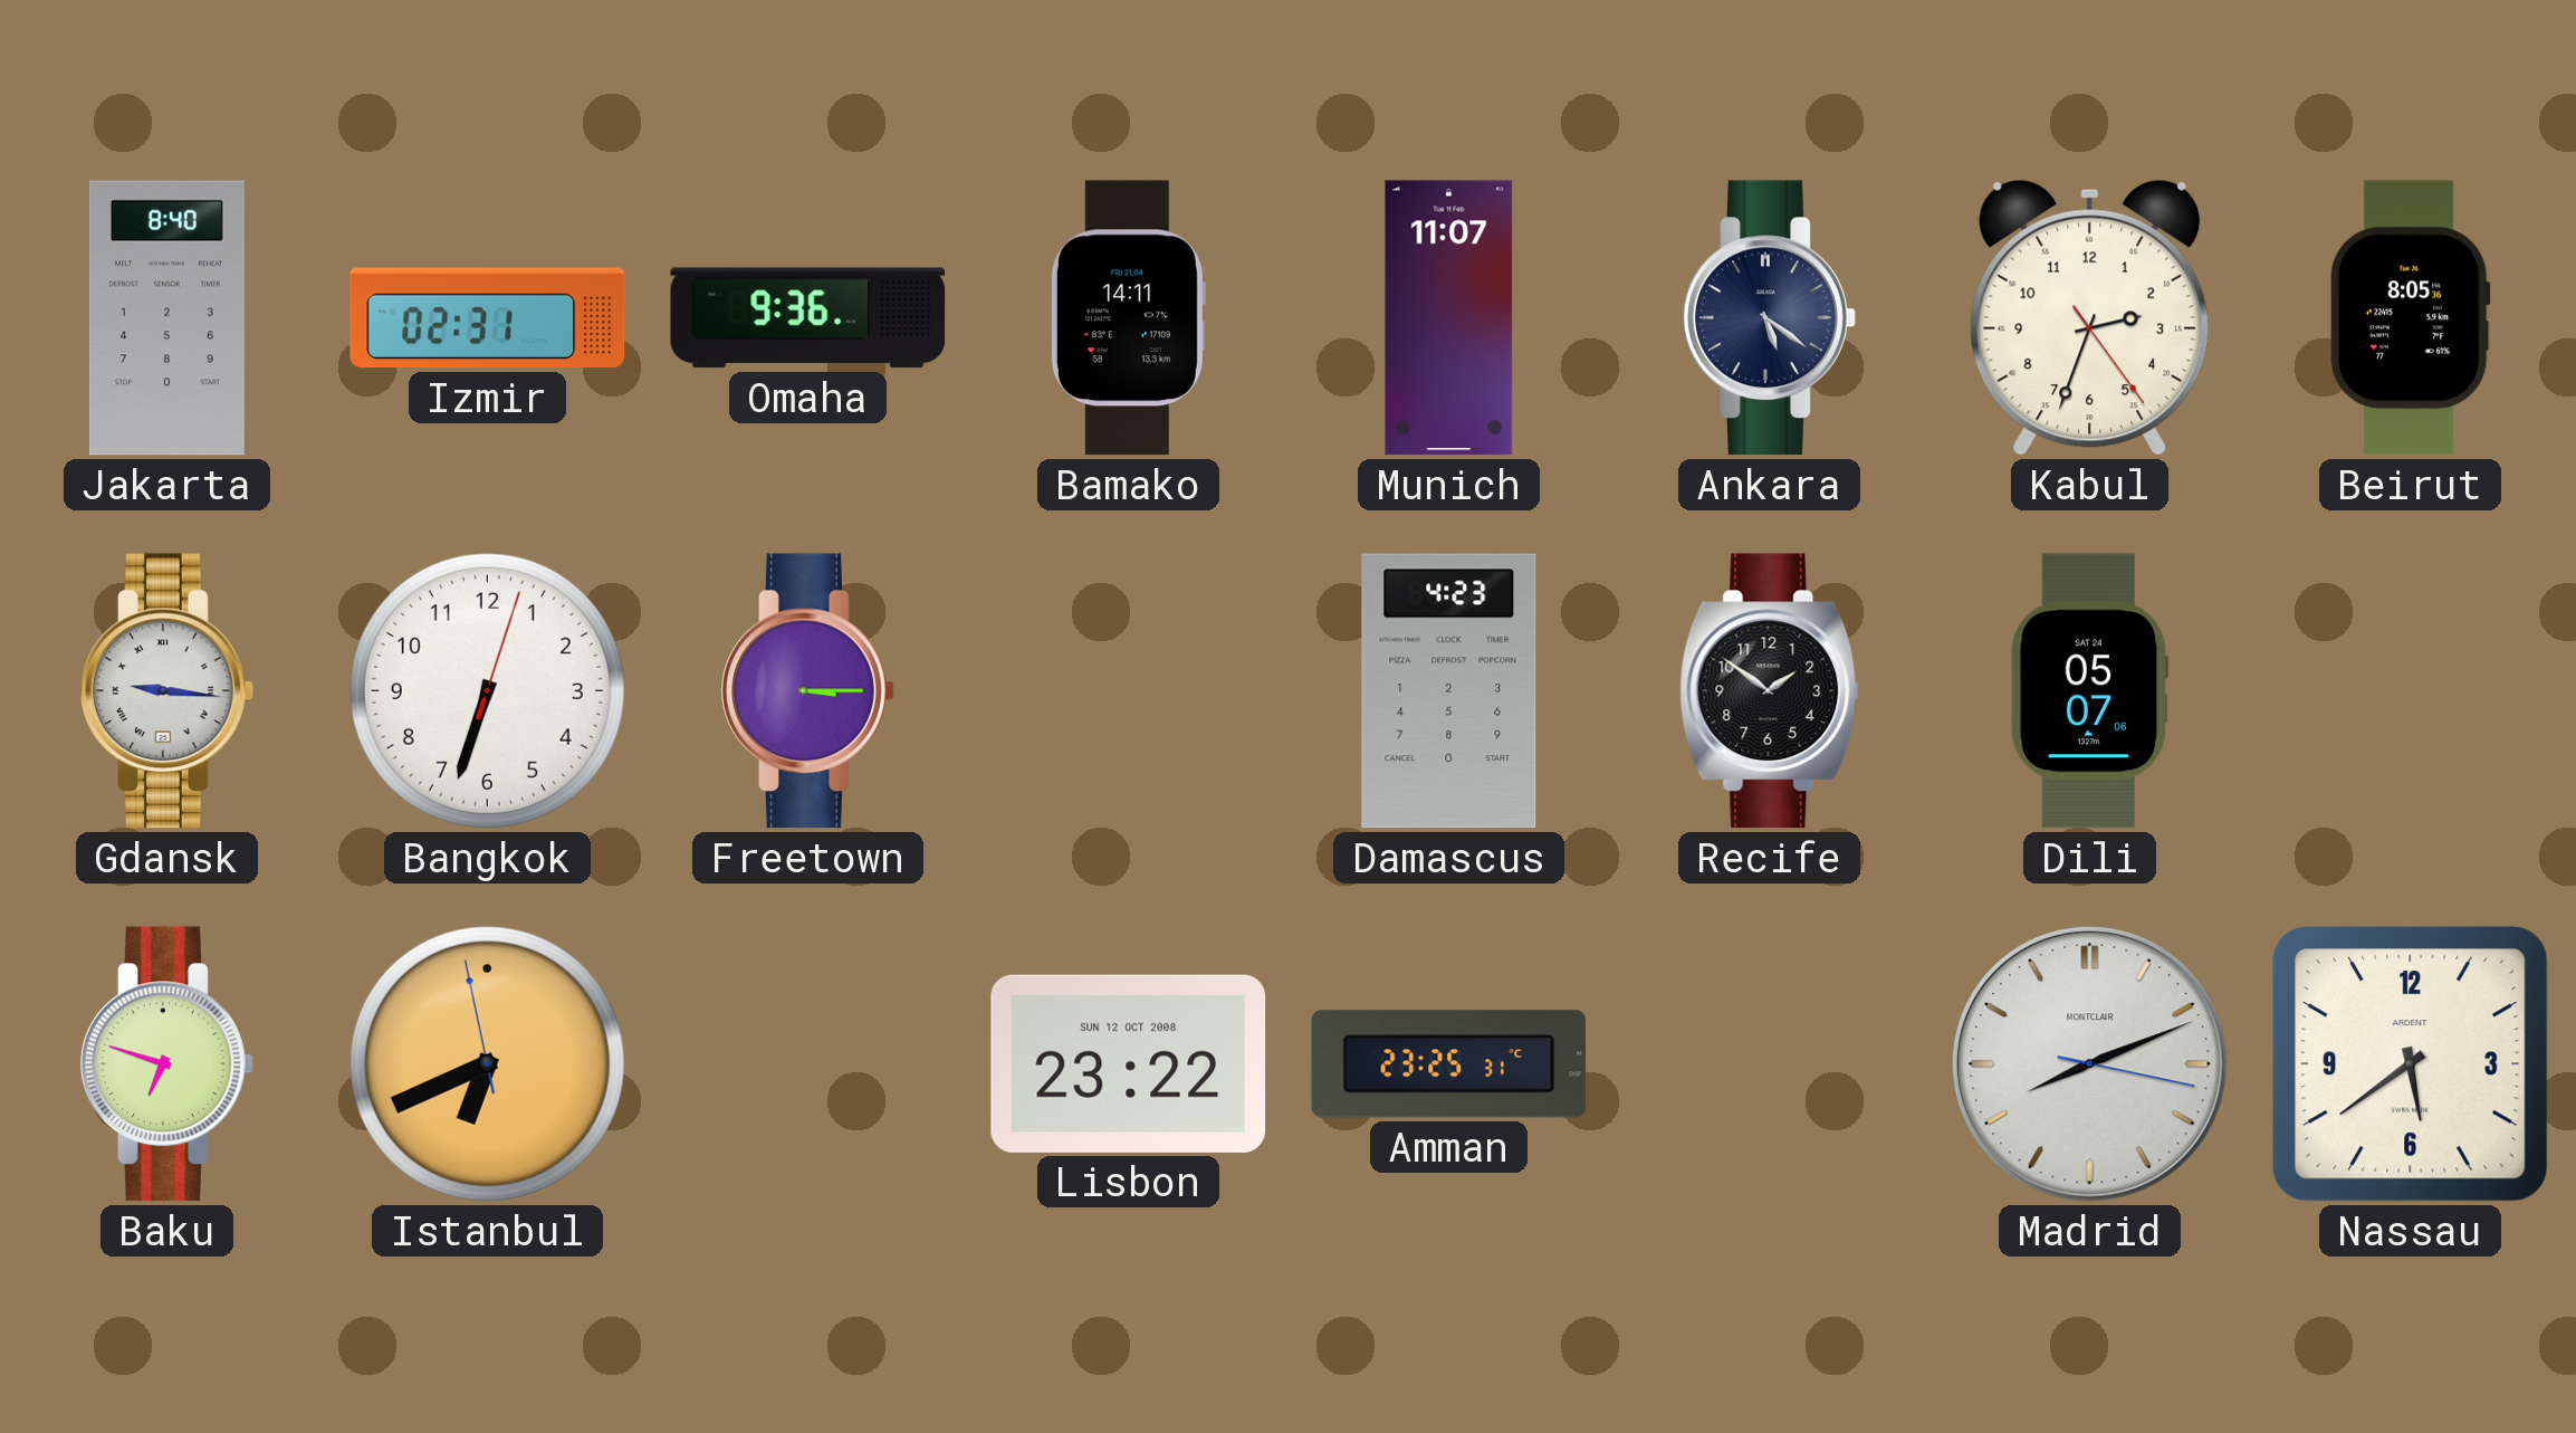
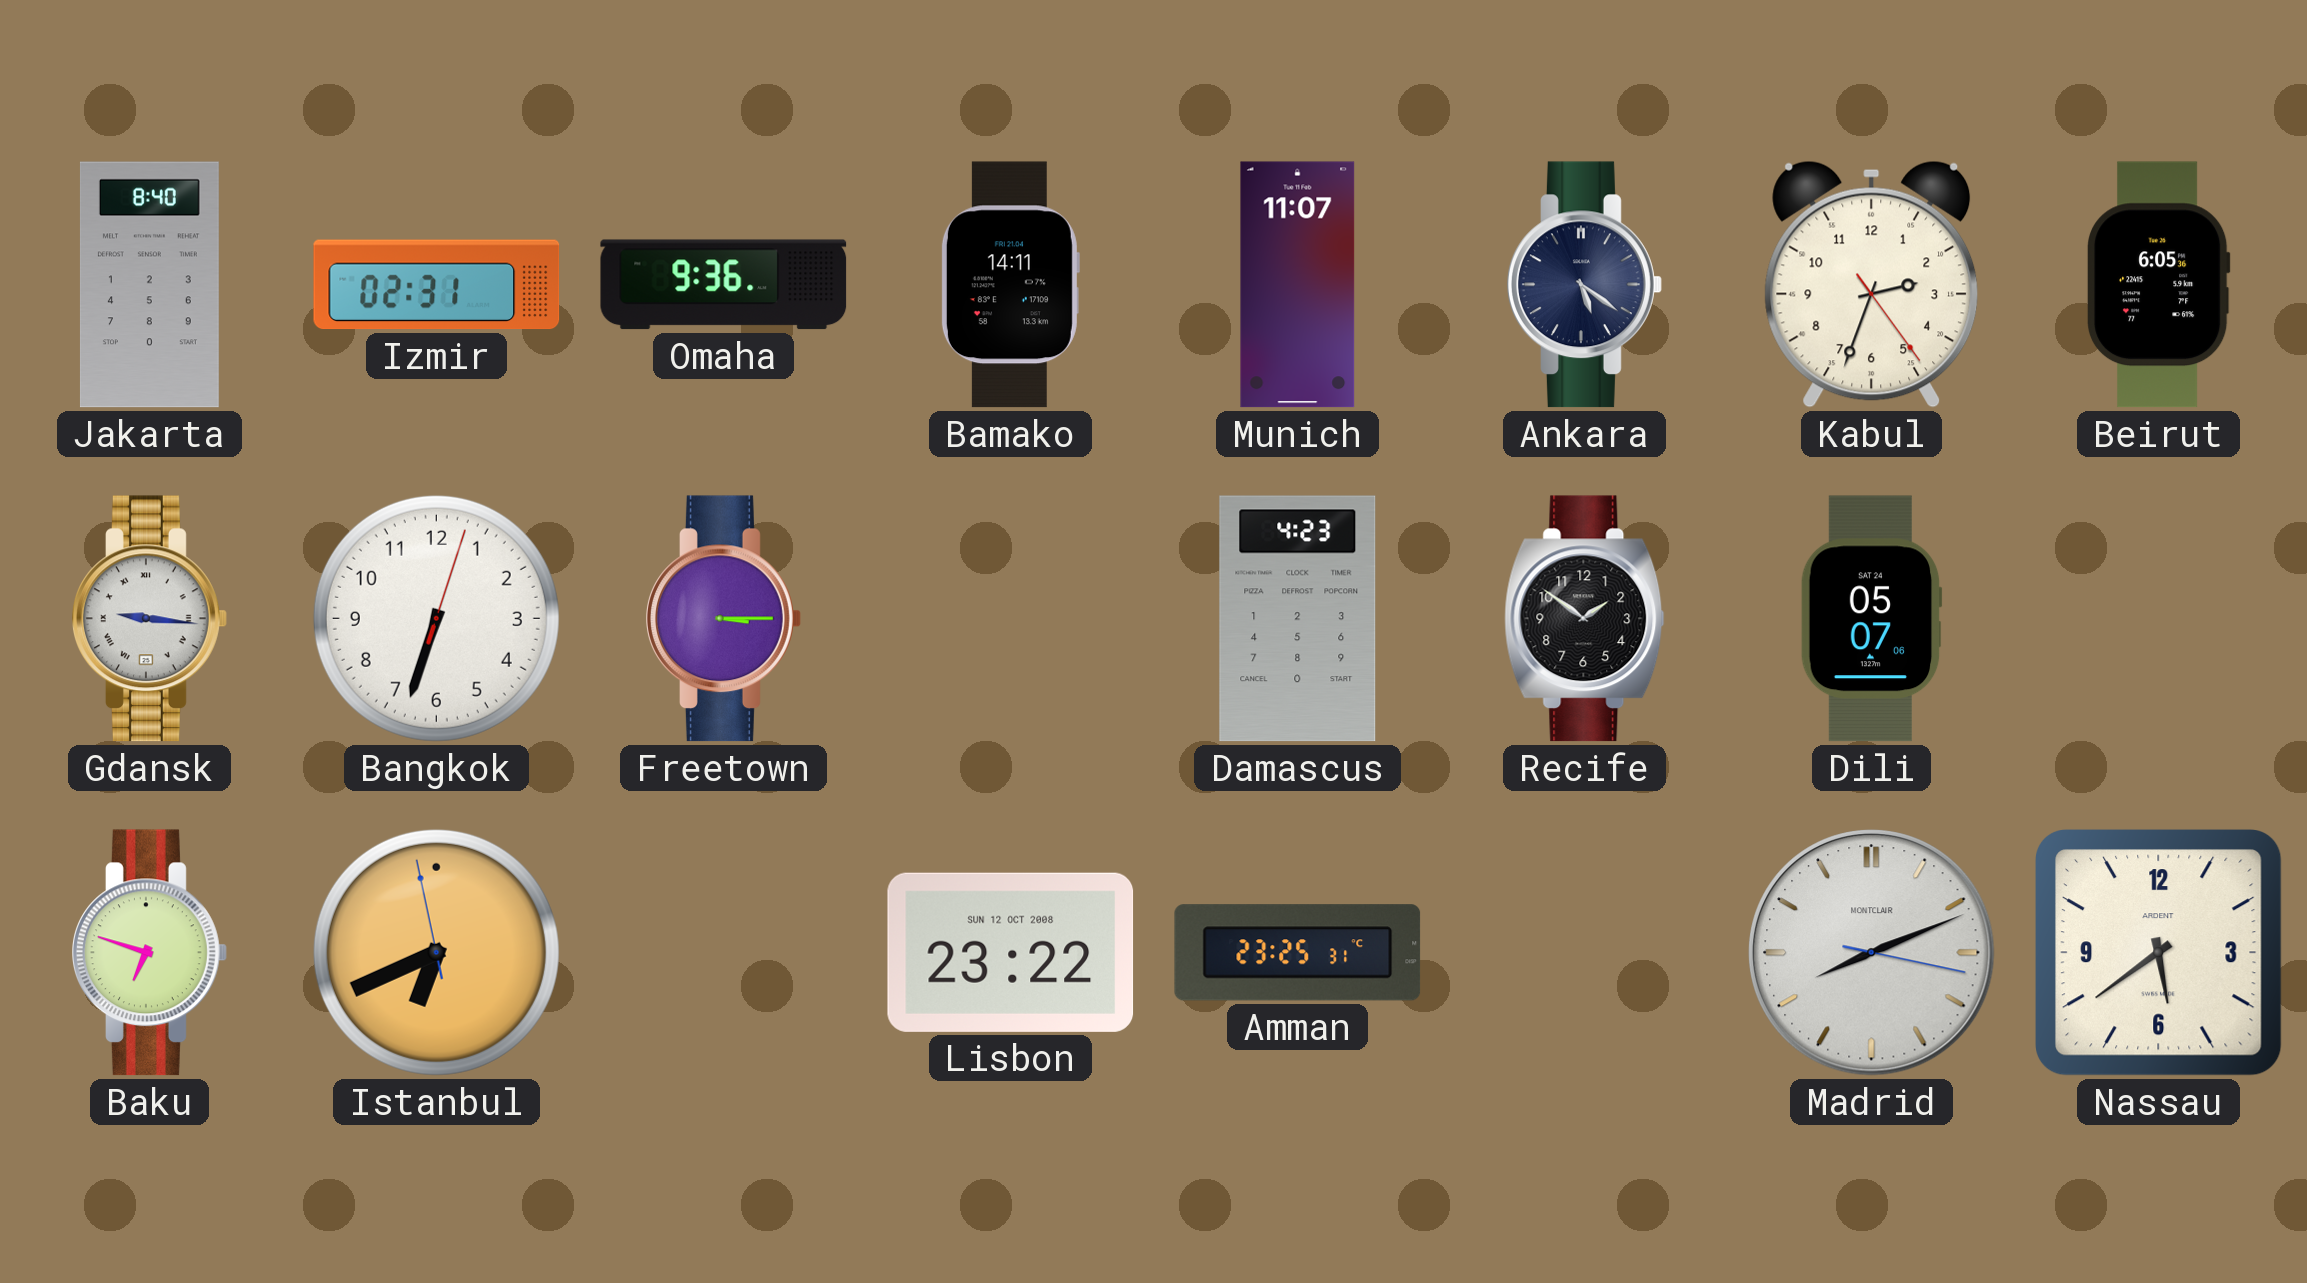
Beirut: 8:05 -> 6:05 (2158, 285)
